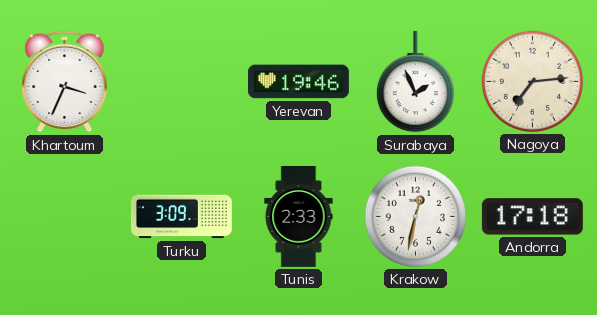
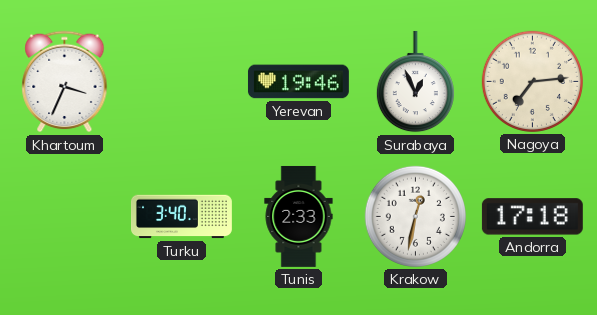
Surabaya: 1:56 -> 12:56 (415, 82)
Turku: 3:09 -> 3:40 (182, 217)
